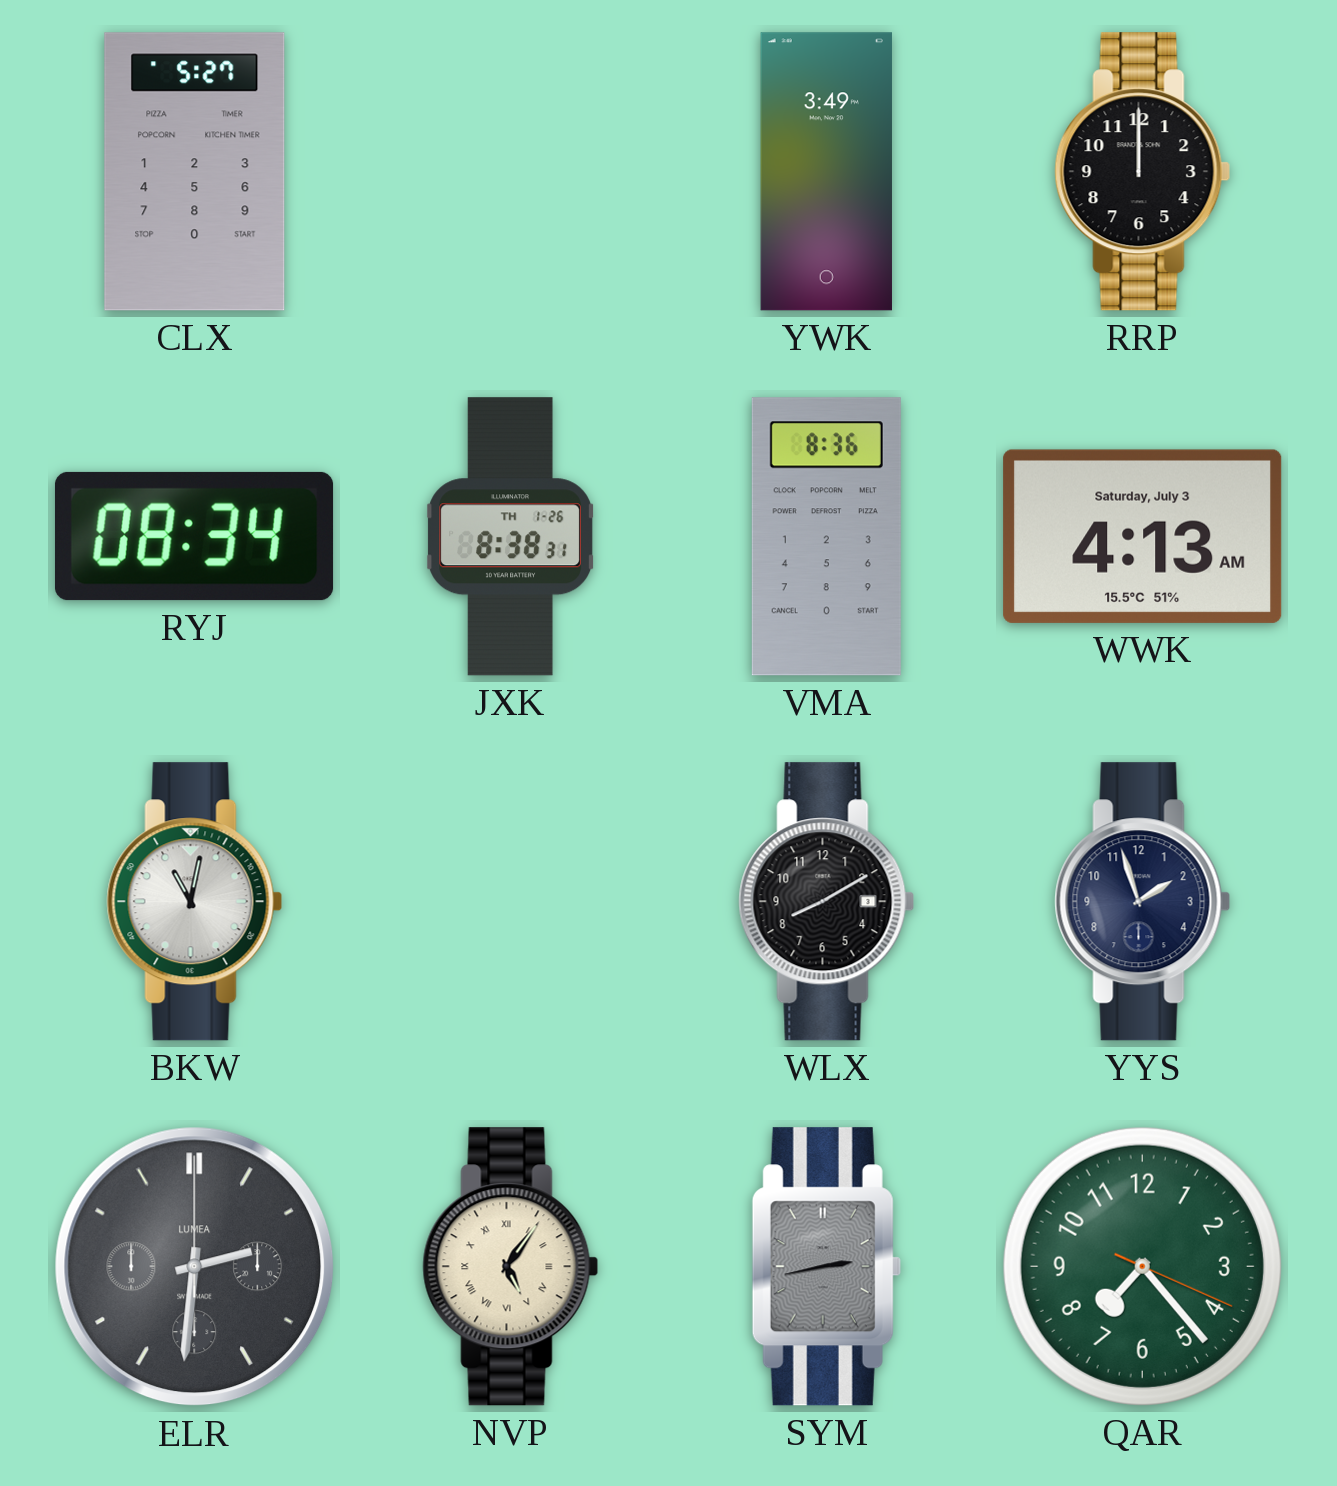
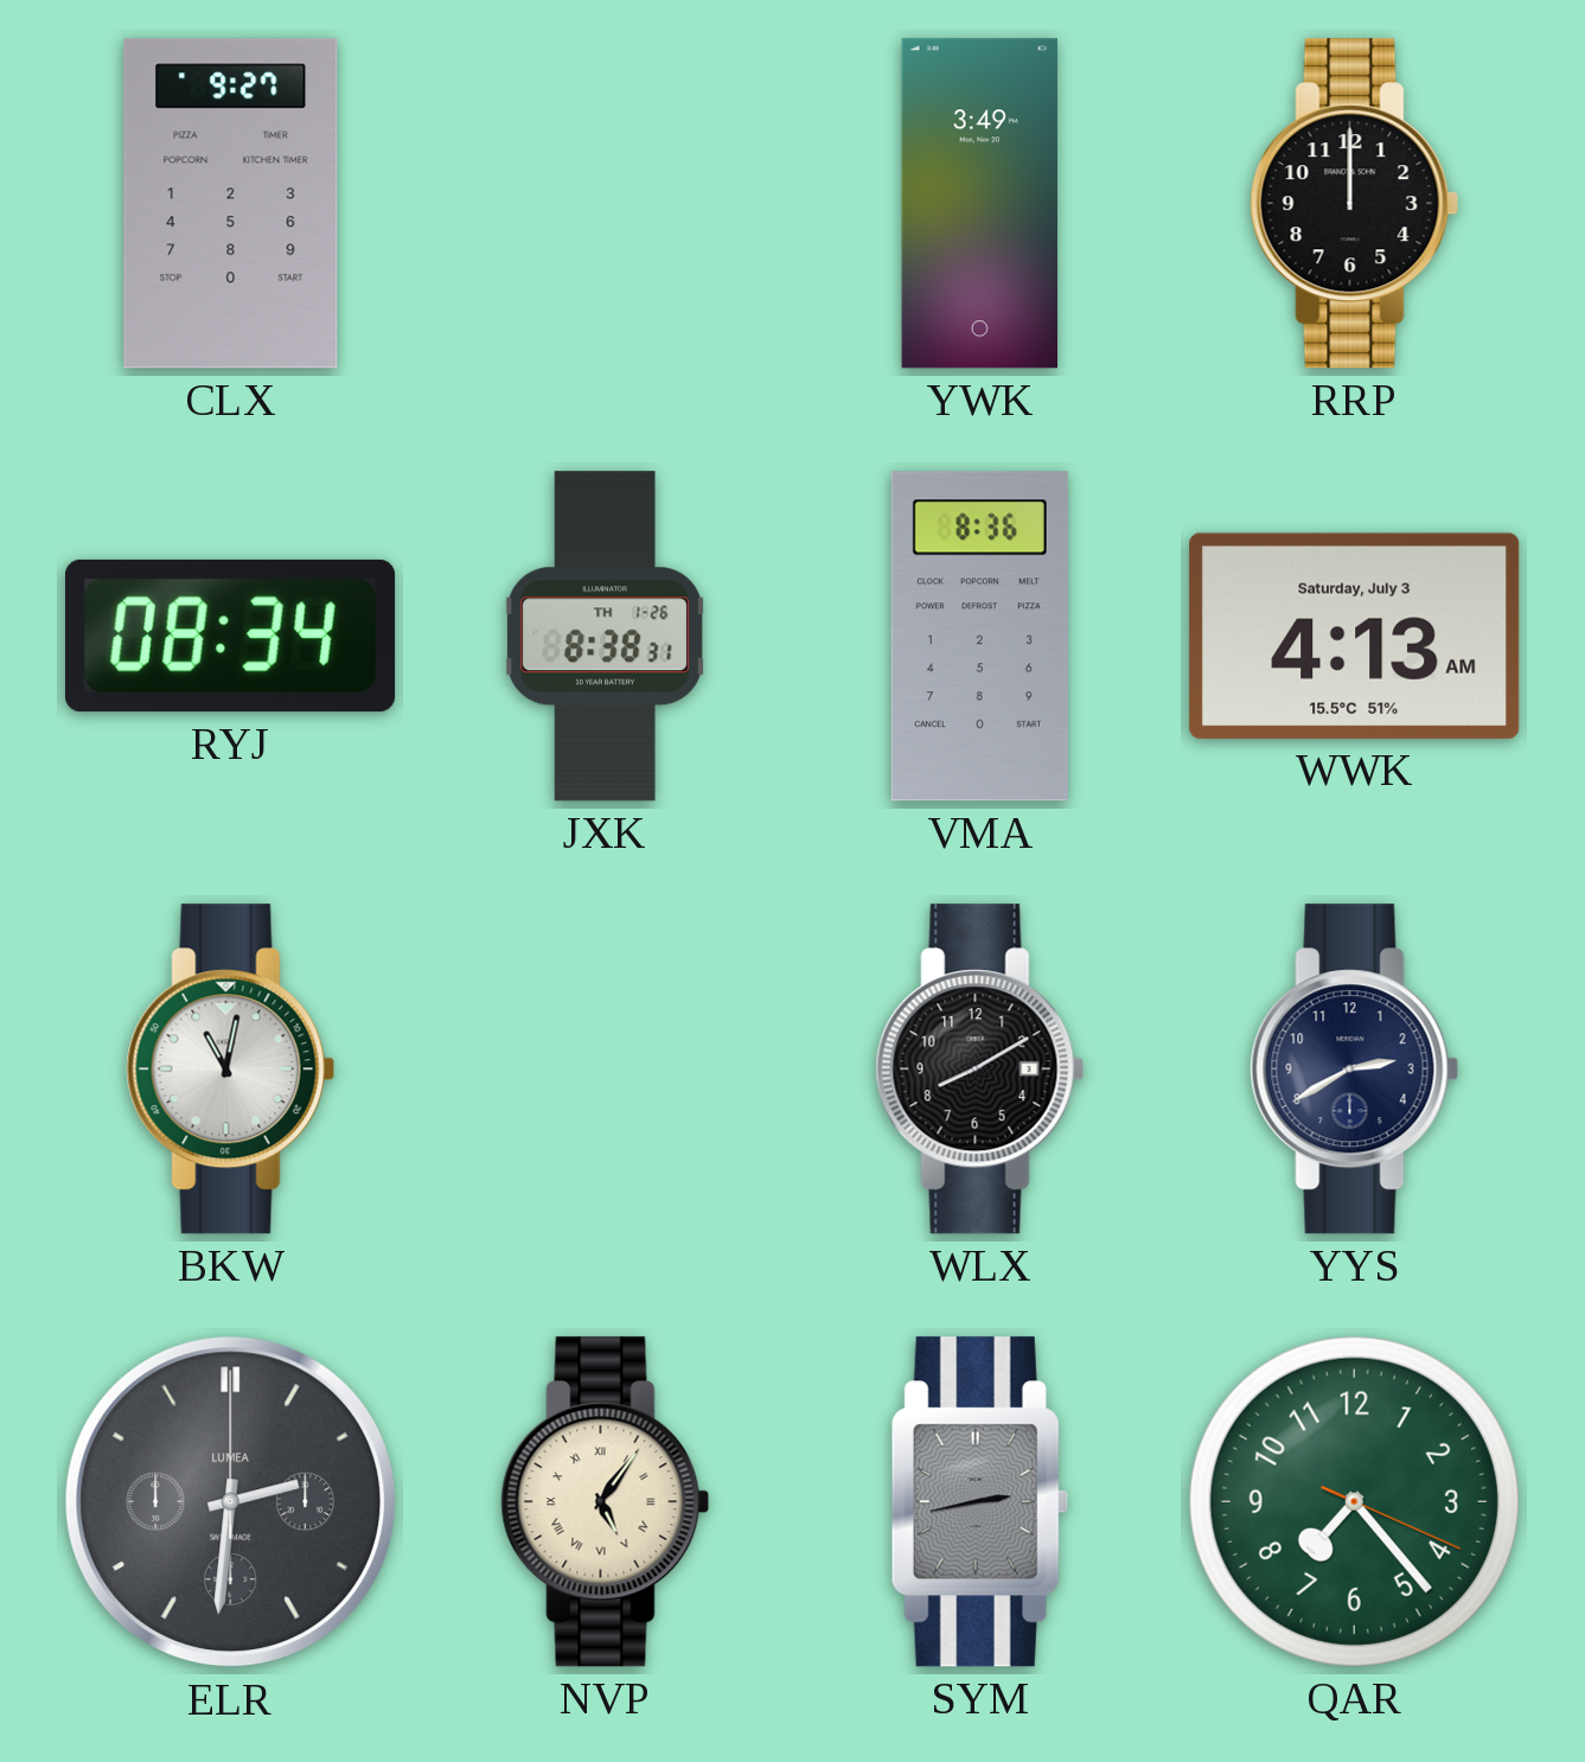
CLX: 5:27 -> 9:27 (231, 204)
YYS: 1:57 -> 2:40 (1355, 1070)
